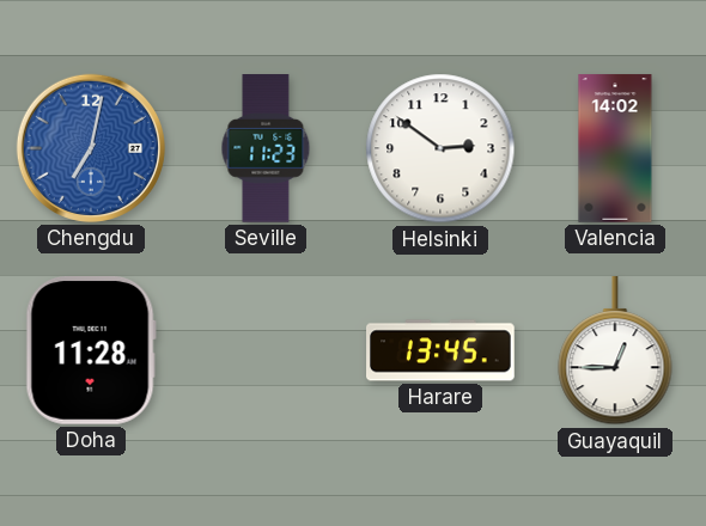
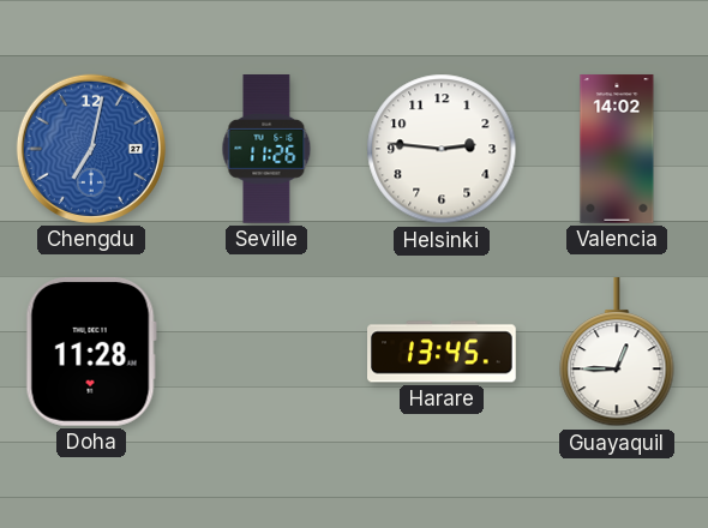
Seville: 11:23 -> 11:26 (266, 150)
Helsinki: 2:51 -> 2:46 (442, 149)
